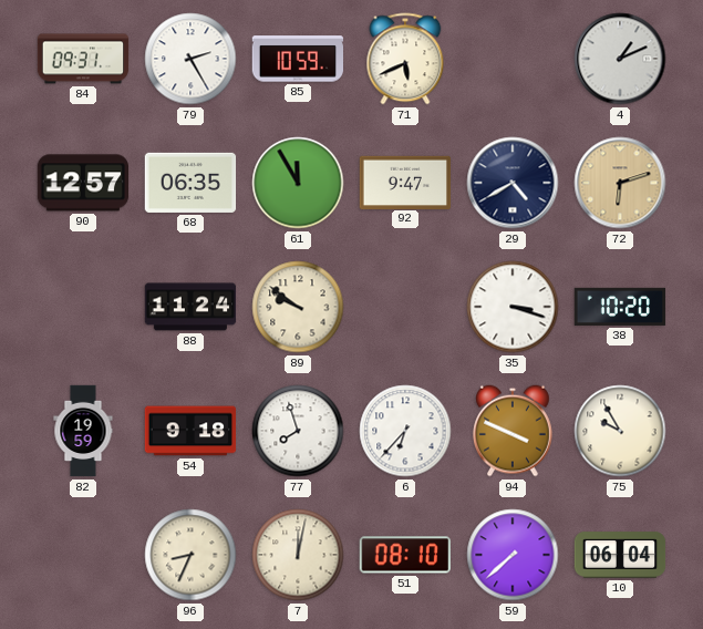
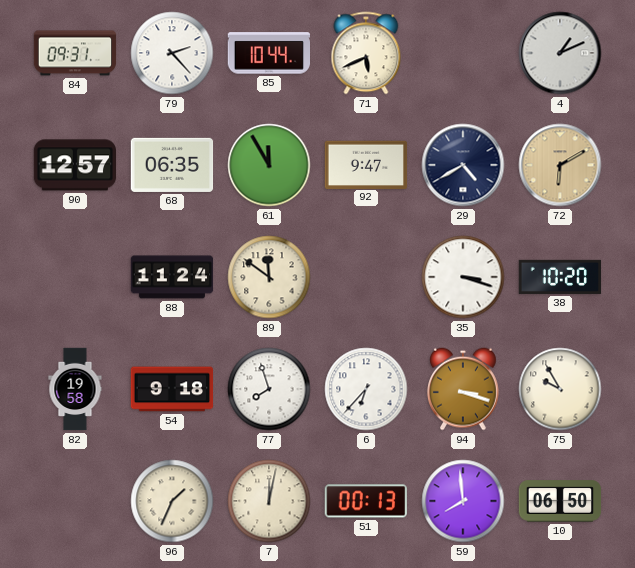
79: 2:25 -> 2:23 (172, 53)
85: 10:59 -> 10:44 (268, 53)
72: 6:12 -> 6:10 (560, 165)
89: 9:51 -> 11:51 (269, 277)
82: 19:59 -> 19:58 (75, 389)
94: 3:49 -> 3:18 (464, 389)
96: 8:34 -> 1:34 (172, 501)
51: 08:10 -> 00:13 (366, 501)
59: 7:38 -> 7:59 (463, 501)
10: 06:04 -> 06:50 (560, 501)
